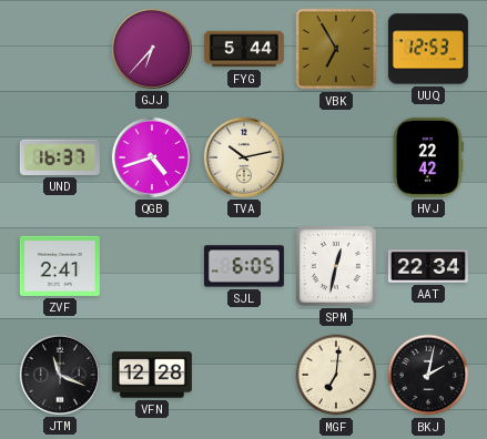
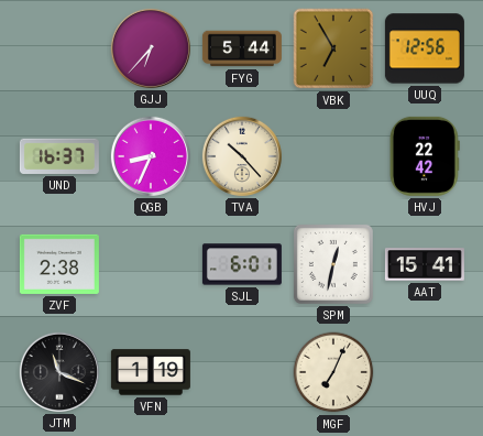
UUQ: 12:53 -> 12:56 (425, 48)
QGB: 4:42 -> 8:34 (151, 156)
TVA: 10:13 -> 10:23 (242, 156)
ZVF: 2:41 -> 2:38 (59, 264)
SJL: 6:05 -> 6:01 (242, 264)
AAT: 22:34 -> 15:41 (425, 264)
VFN: 12:28 -> 1:19 (151, 372)
MGF: 7:01 -> 7:04 (333, 372)
BKJ: 2:02 -> none (428, 375)
